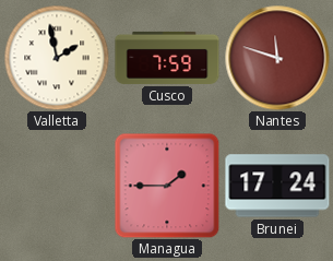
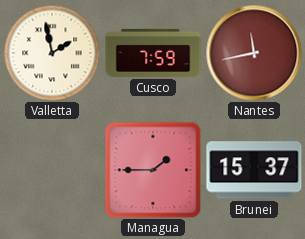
Nantes: 11:48 -> 11:43 (254, 53)
Brunei: 17:24 -> 15:37 (254, 170)
